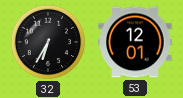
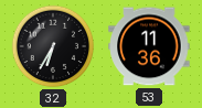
53: 12:01 -> 11:36 (149, 46)
